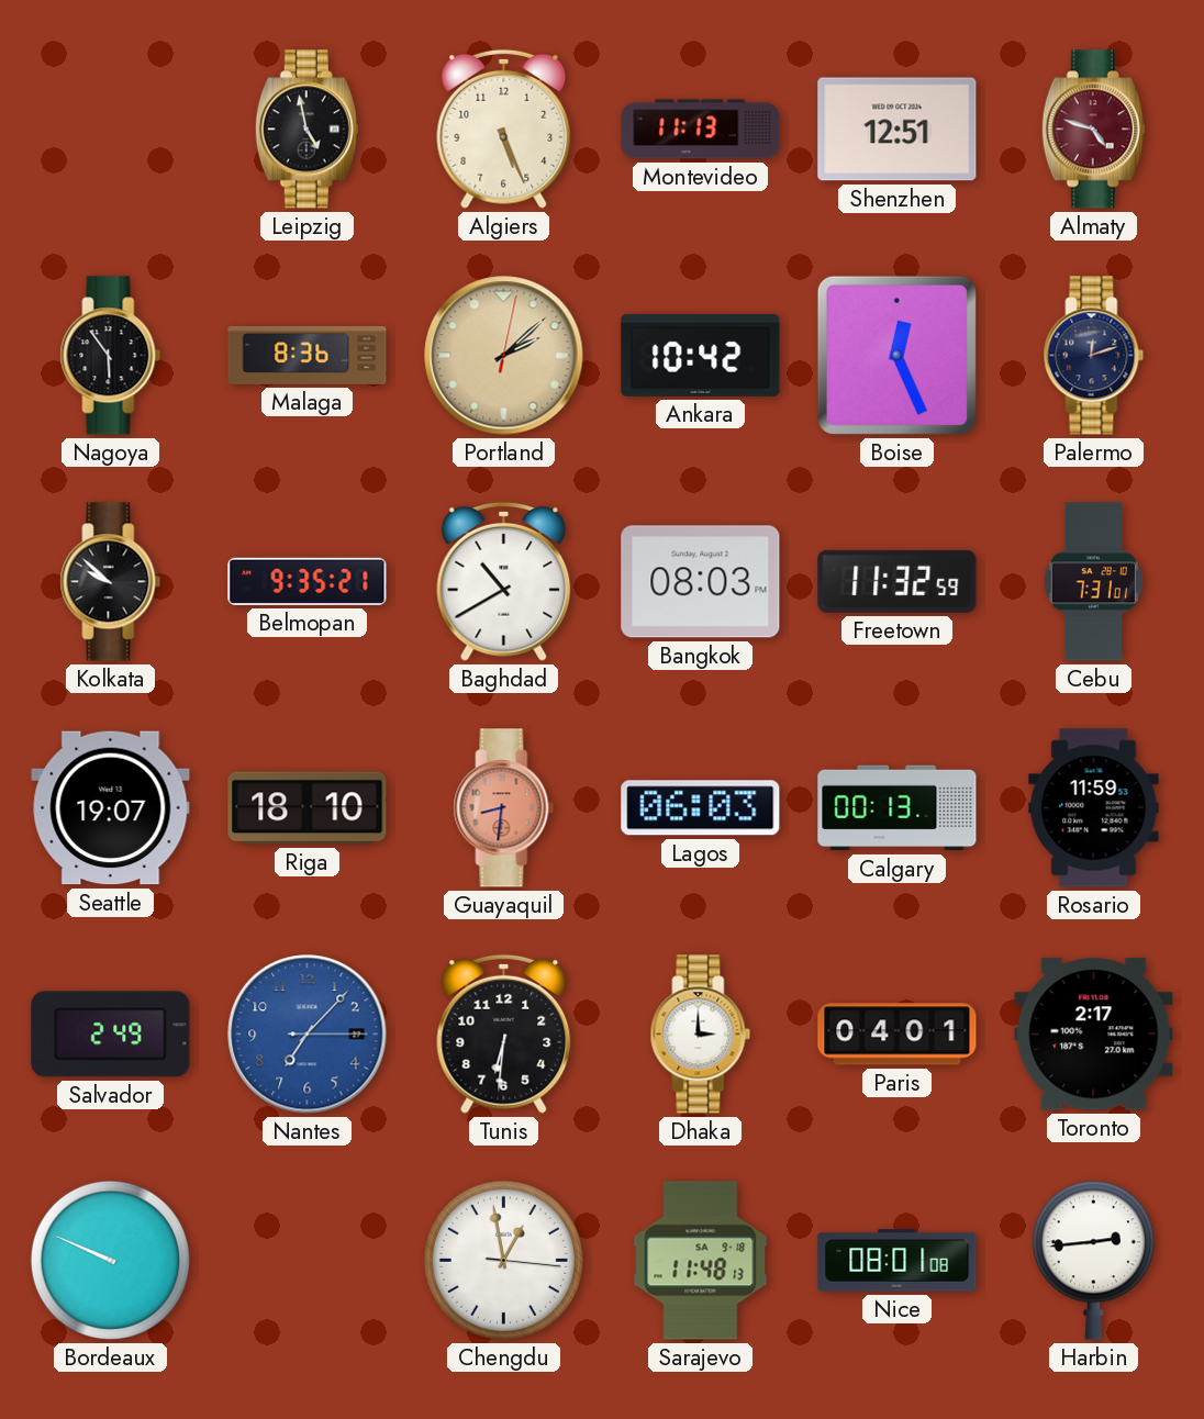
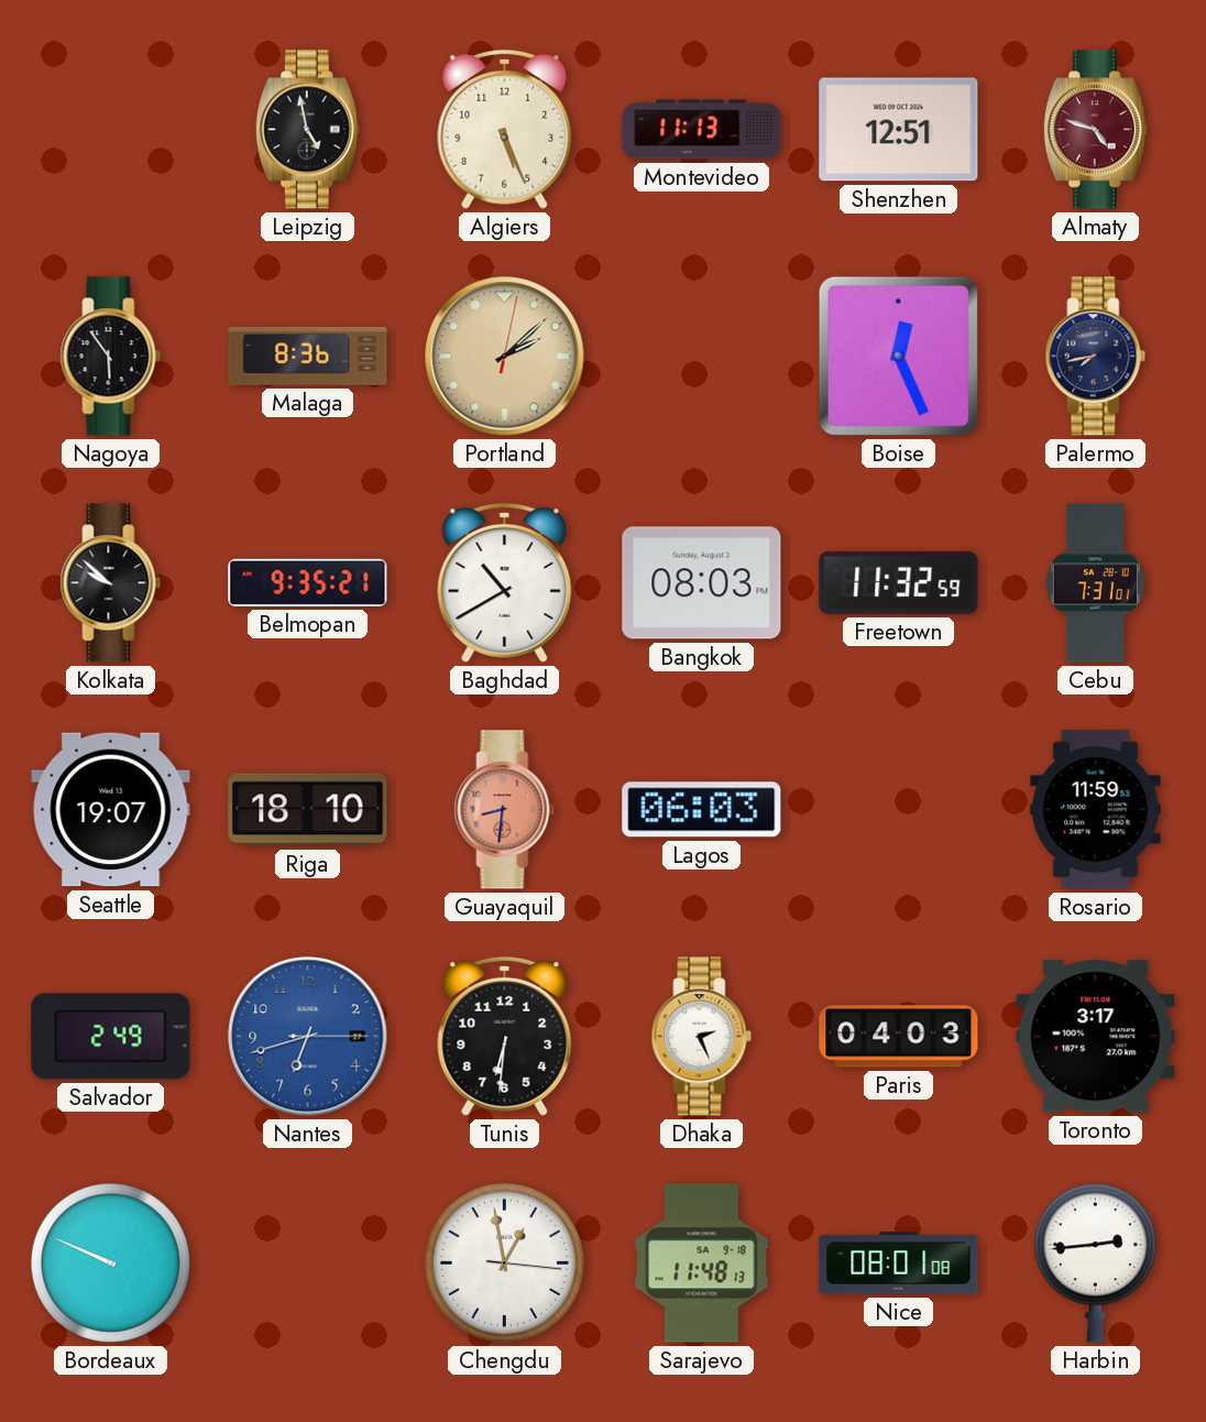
Ankara: 10:42 -> none (701, 355)
Palermo: 12:12 -> 7:43 (1096, 357)
Calgary: 00:13 -> none (898, 808)
Nantes: 7:07 -> 6:42 (308, 1037)
Dhaka: 3:00 -> 2:26 (702, 1037)
Paris: 04:01 -> 04:03 (899, 1037)
Toronto: 2:17 -> 3:17 (1096, 1037)
